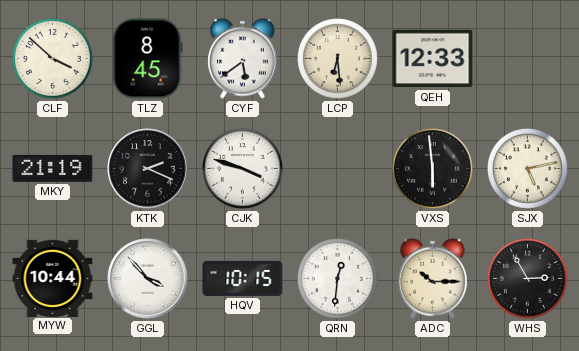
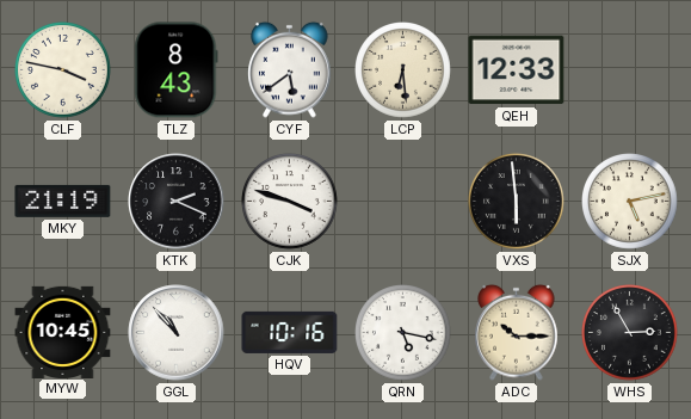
CLF: 3:52 -> 3:47 (63, 70)
TLZ: 8:45 -> 8:43 (177, 70)
MYW: 10:44 -> 10:45 (63, 332)
GGL: 3:53 -> 10:53 (177, 333)
HQV: 10:15 -> 10:16 (290, 332)
QRN: 12:31 -> 5:17 (403, 333)
